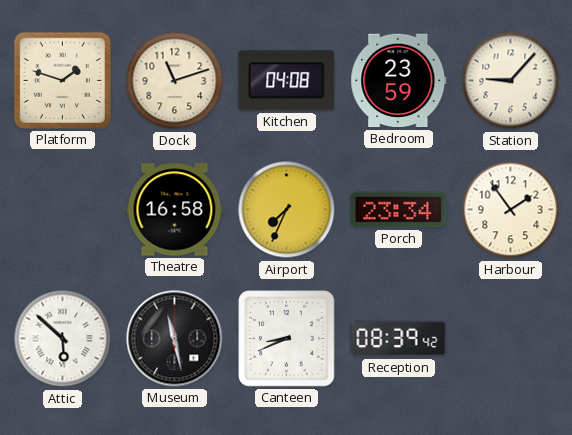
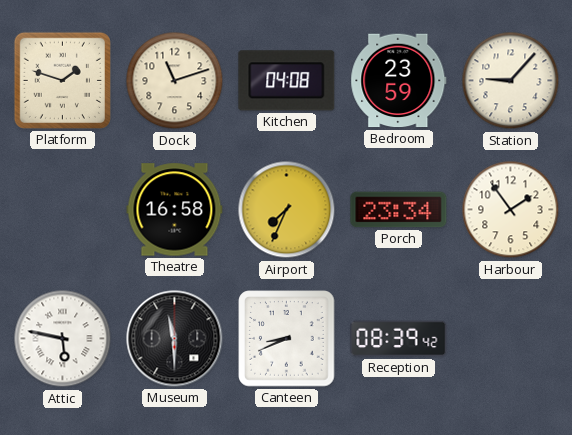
Attic: 5:52 -> 5:47 (63, 339)
Museum: 11:28 -> 11:30 (175, 339)
